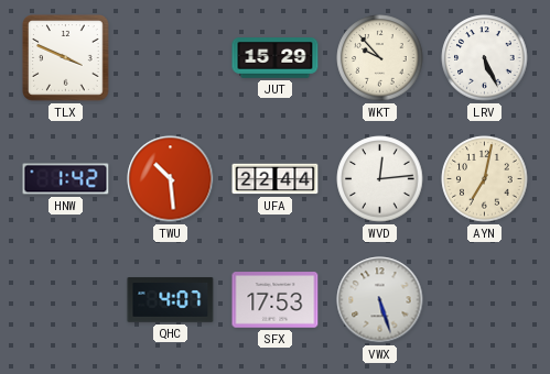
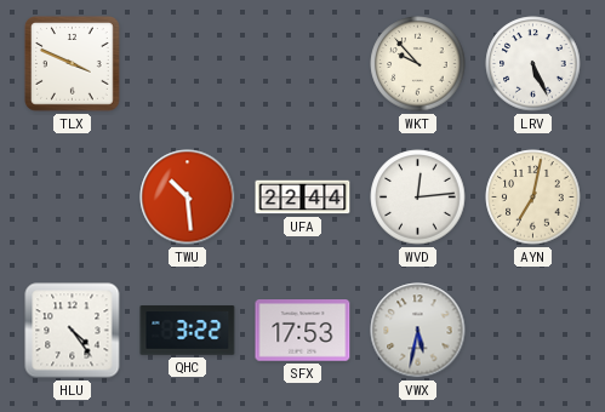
JUT: 15:29 -> none (276, 58)
HNW: 1:42 -> none (66, 179)
HLU: none -> 4:24 (73, 331)
QHC: 4:07 -> 3:22 (188, 331)
VWX: 5:27 -> 5:32 (418, 331)
